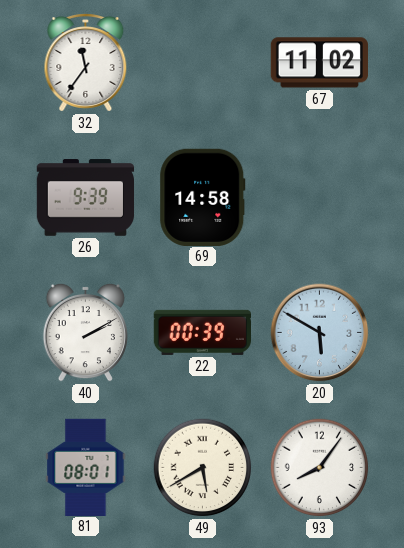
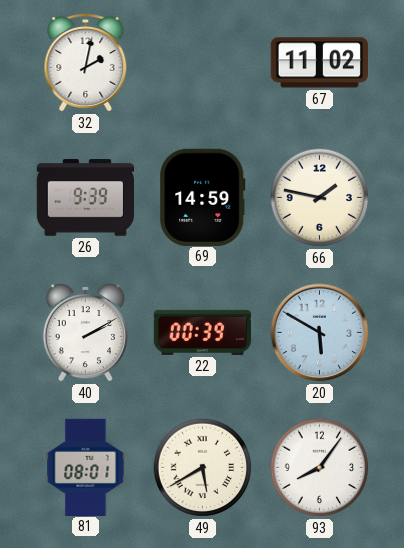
32: 11:36 -> 2:02 (86, 63)
69: 14:58 -> 14:59 (203, 197)
66: none -> 1:47 (320, 198)
